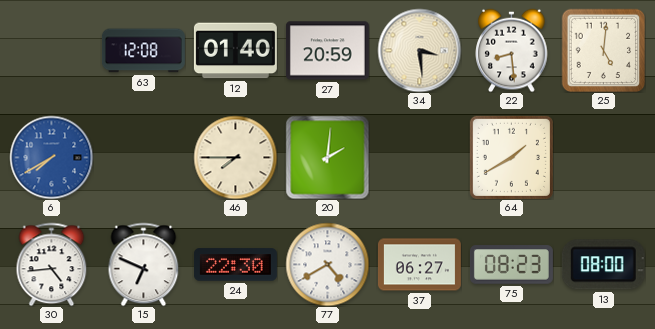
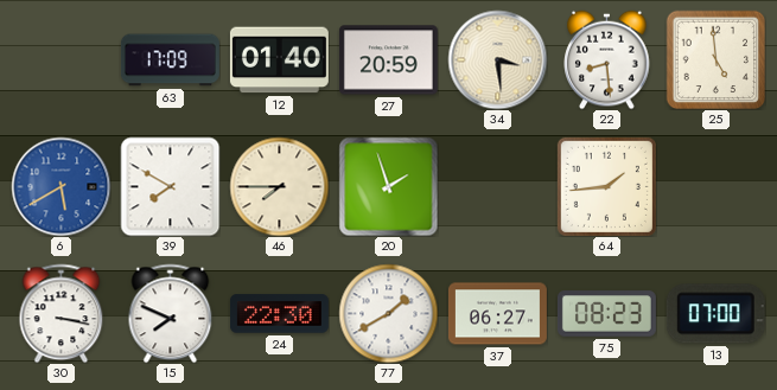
63: 12:08 -> 17:09 (170, 60)
25: 5:01 -> 4:59 (715, 59)
6: 7:40 -> 5:40 (60, 186)
39: none -> 7:50 (170, 186)
20: 2:01 -> 1:57 (388, 186)
64: 1:40 -> 1:44 (606, 186)
30: 4:44 -> 3:17 (62, 313)
15: 6:49 -> 7:49 (171, 313)
77: 4:40 -> 1:40 (388, 313)
13: 08:00 -> 07:00 (715, 314)
